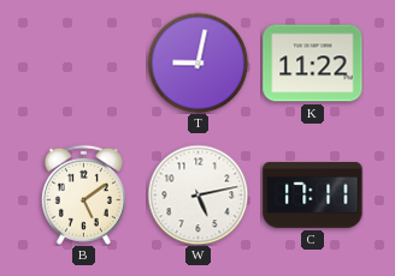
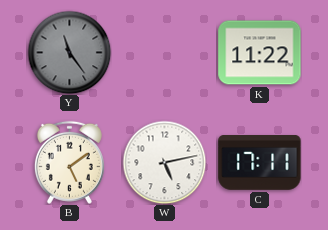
Y: none -> 11:24 (69, 52)
T: 9:02 -> none (197, 62)
